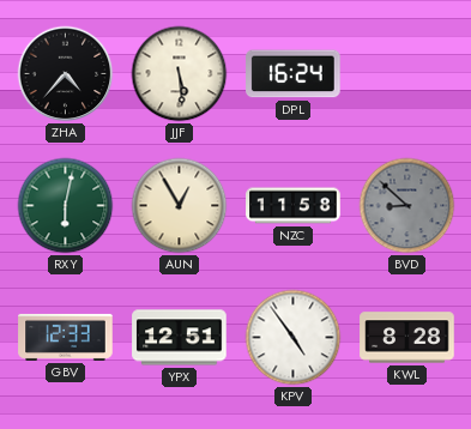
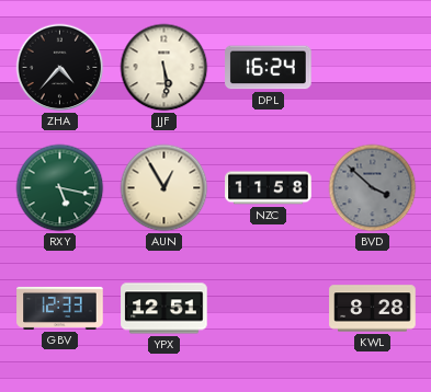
RXY: 6:02 -> 5:17 (60, 188)
BVD: 8:52 -> 3:52 (373, 188)
KPV: 4:54 -> none (294, 338)
